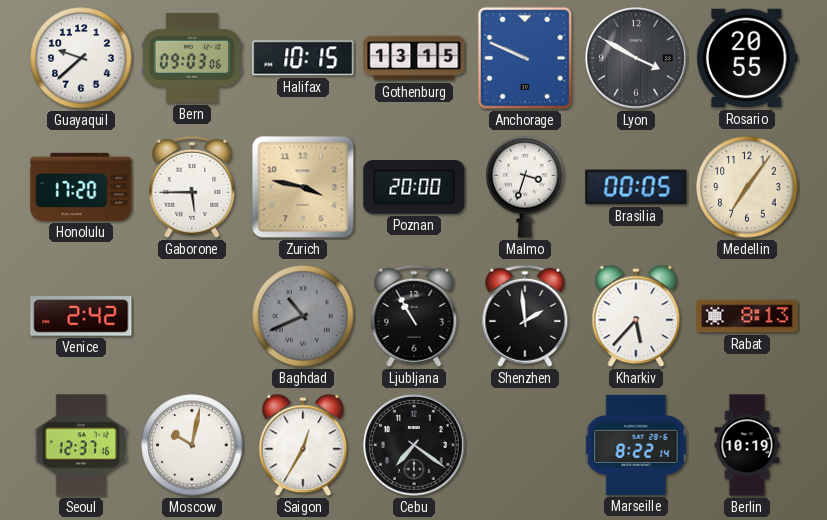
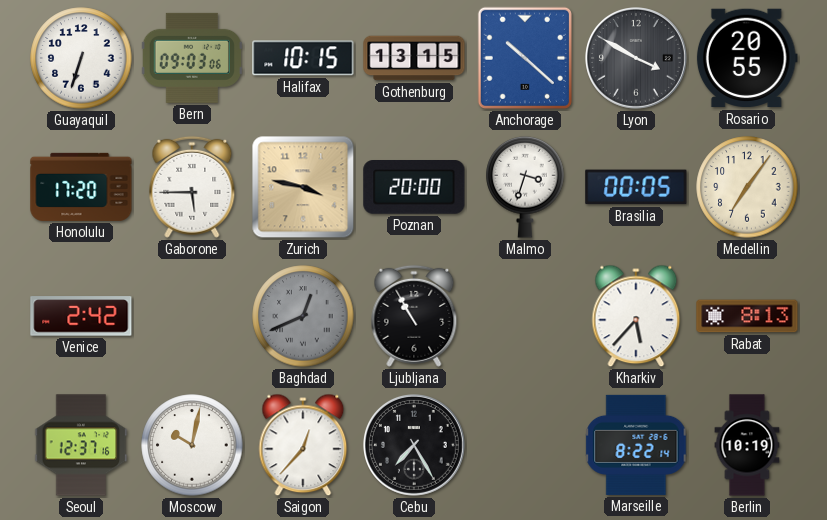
Guayaquil: 9:38 -> 6:33 (81, 58)
Anchorage: 9:49 -> 10:22 (525, 58)
Baghdad: 10:41 -> 12:41 (303, 316)
Shenzhen: 1:59 -> none (525, 316)
Saigon: 12:35 -> 12:37 (303, 445)
Cebu: 7:21 -> 7:25 (415, 446)
